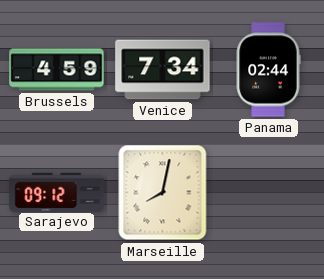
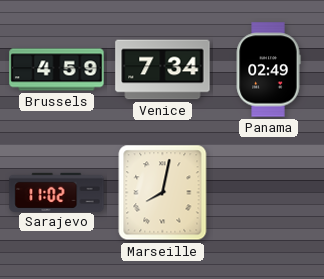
Panama: 02:44 -> 02:49 (268, 70)
Sarajevo: 09:12 -> 11:02 (57, 192)
